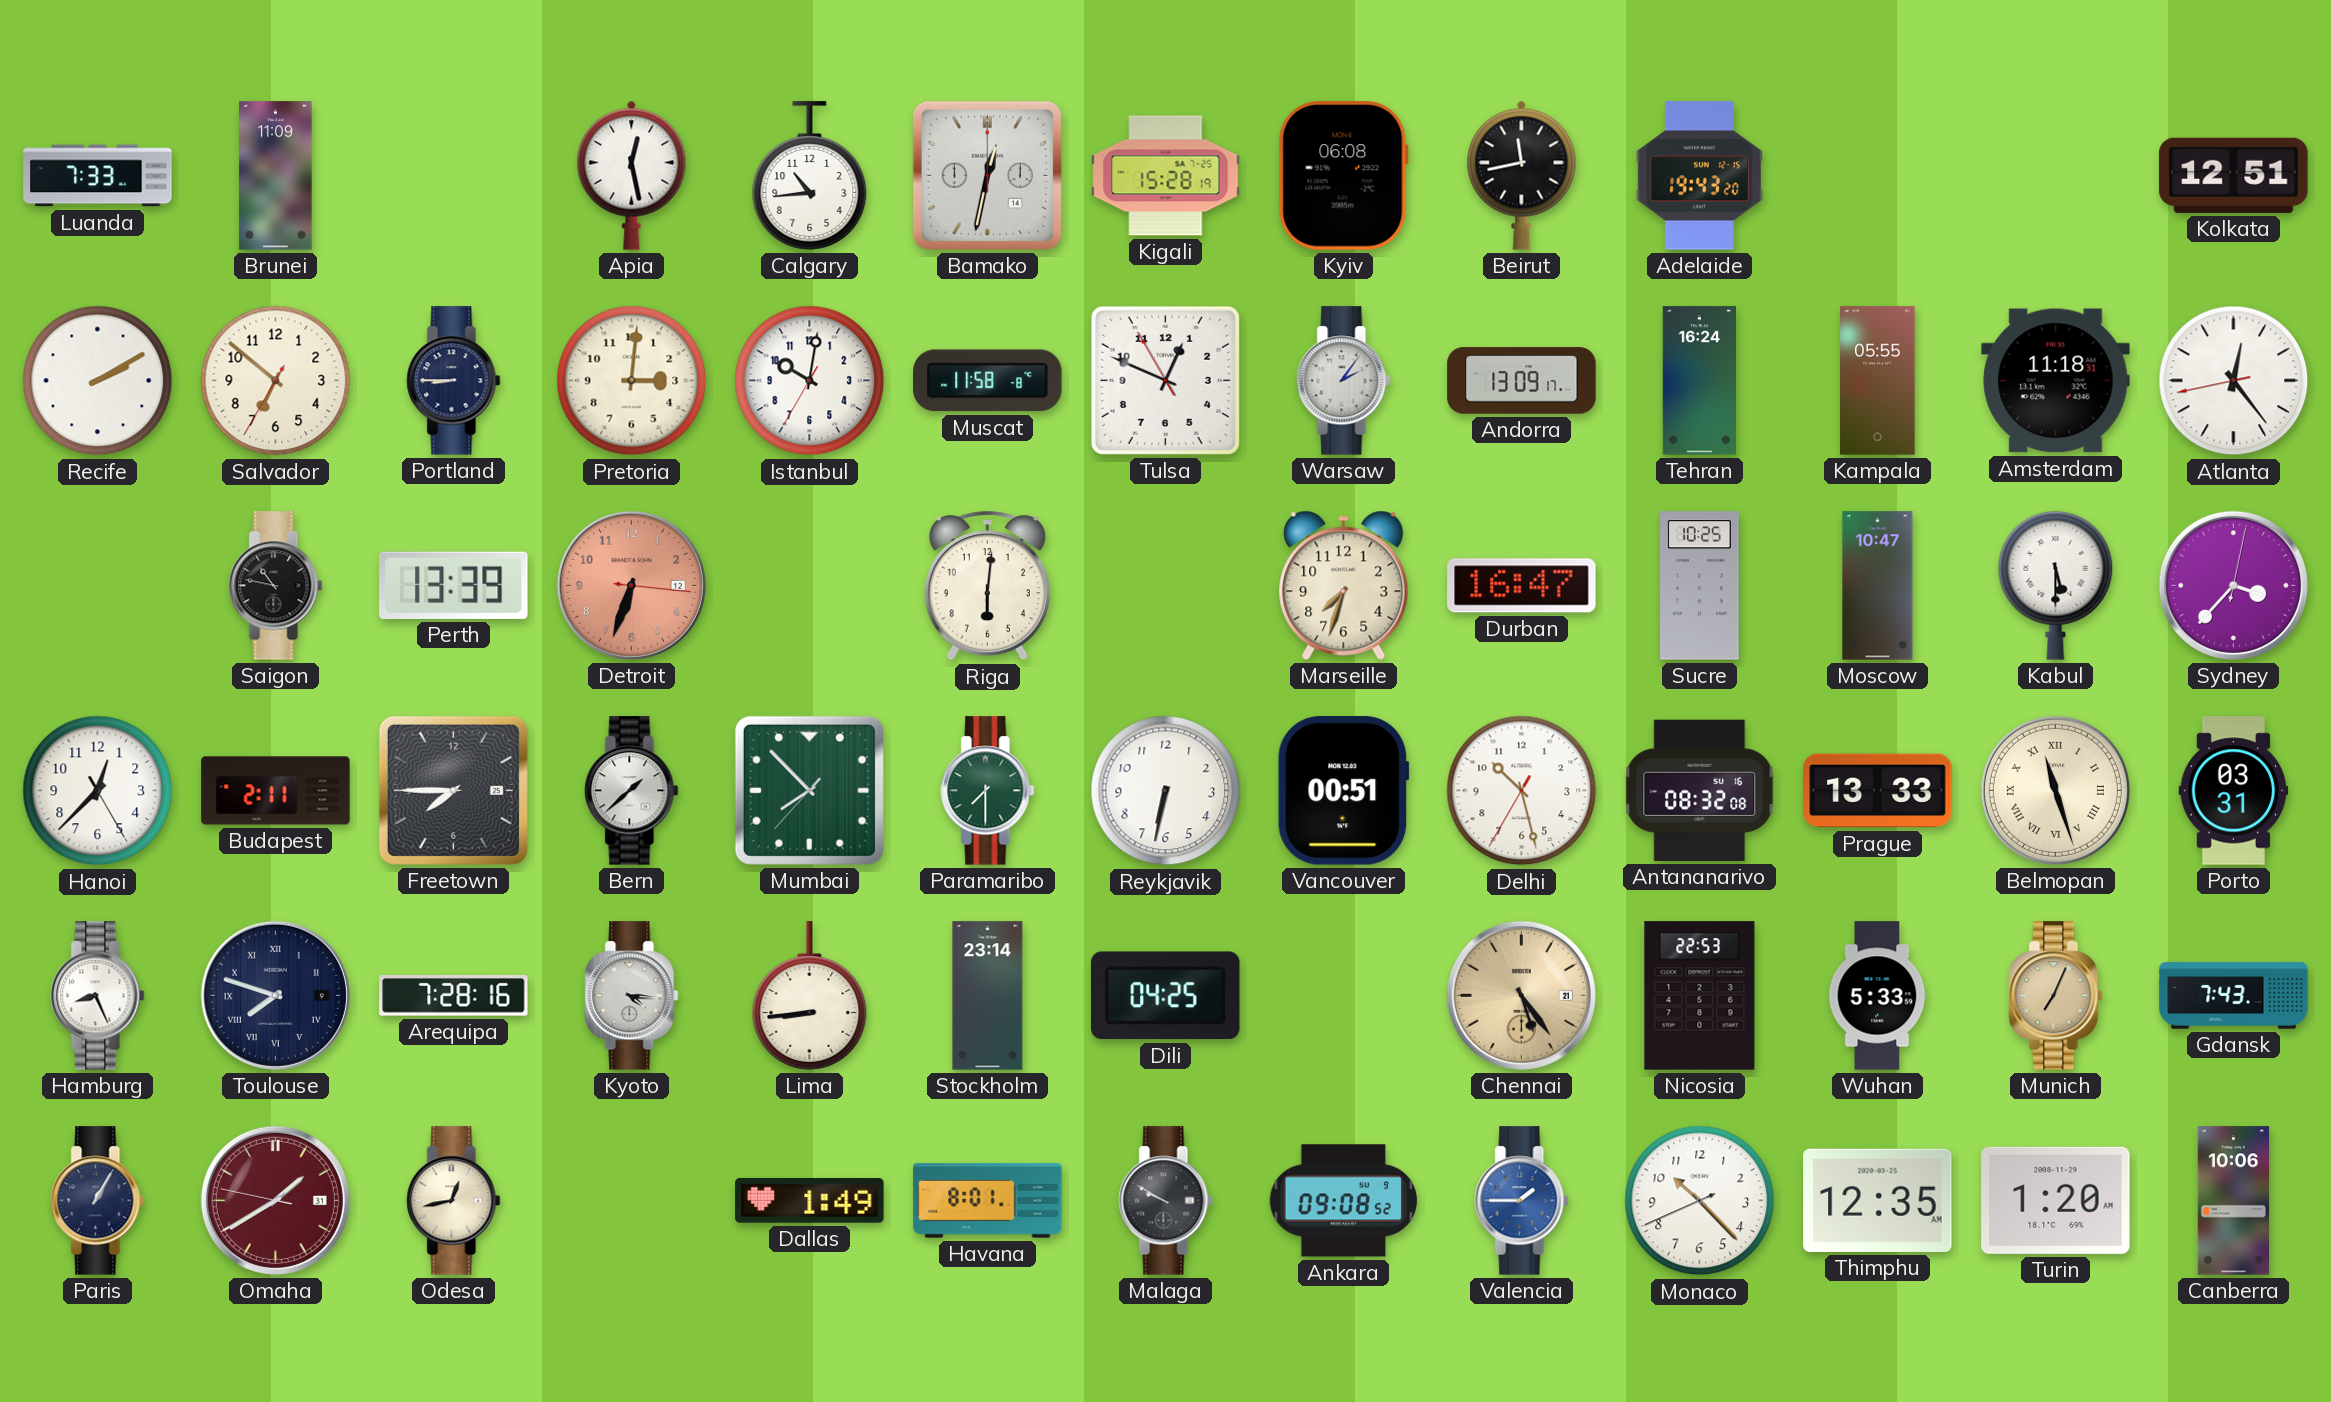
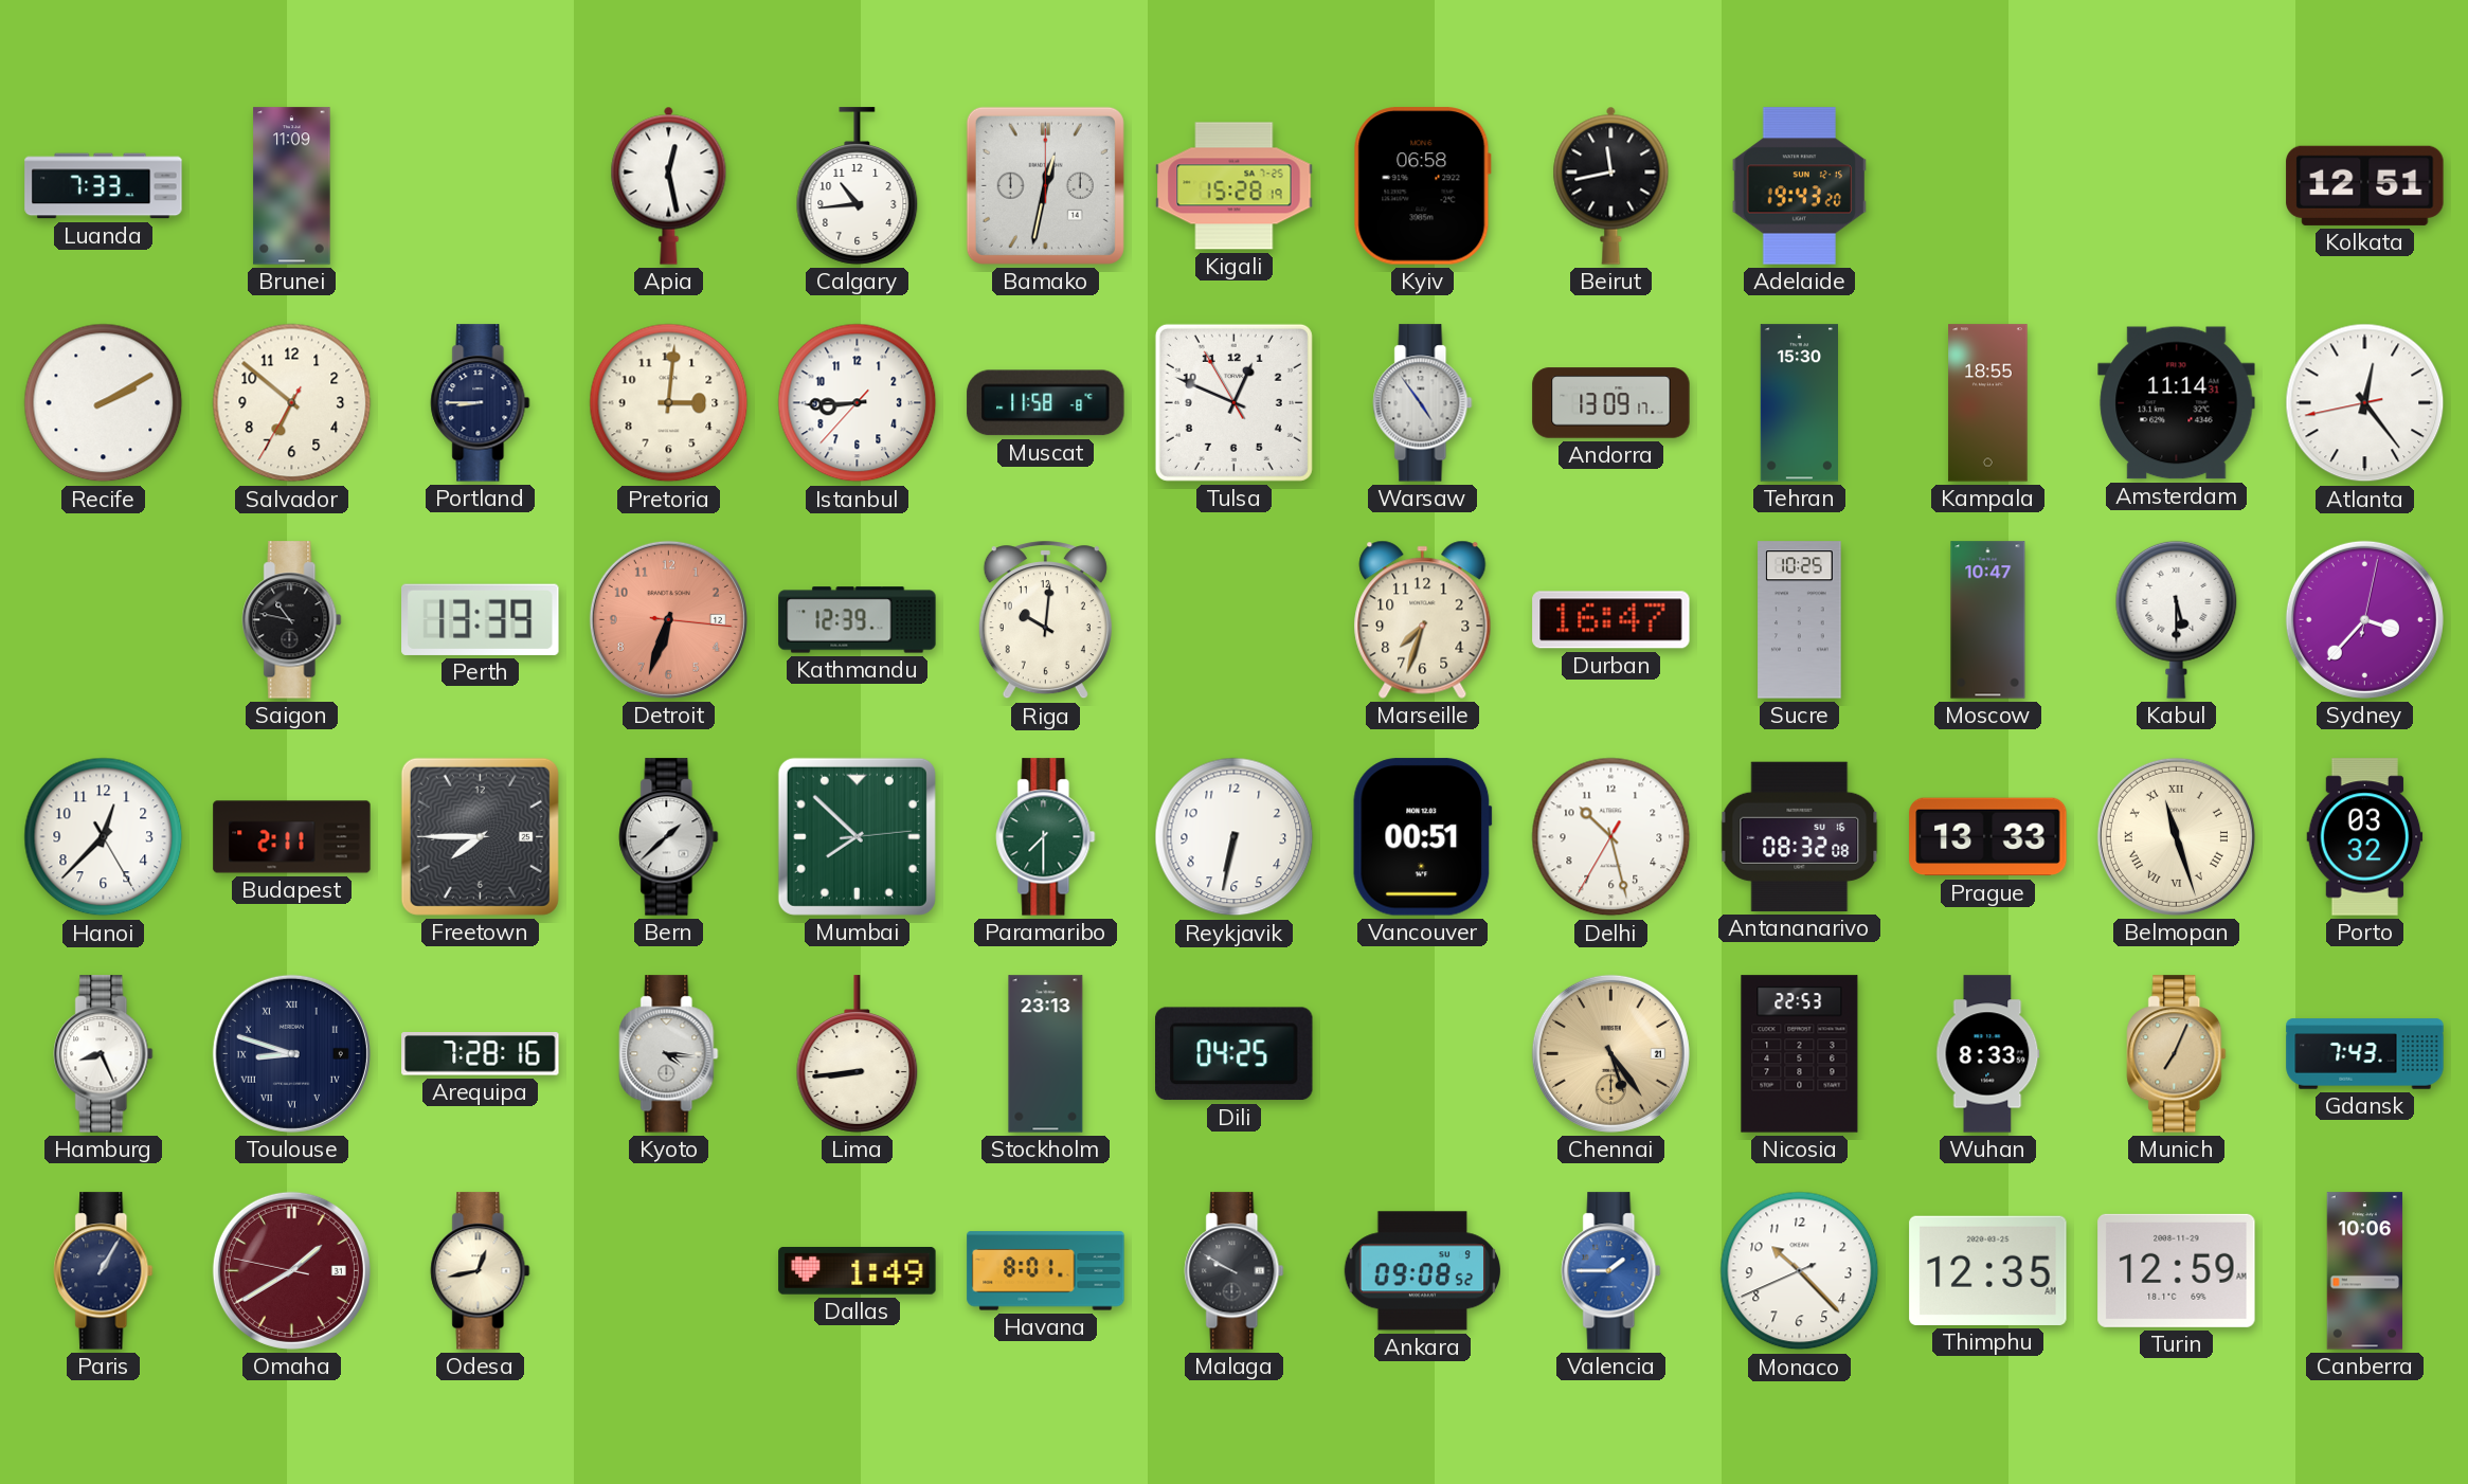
Kyiv: 06:08 -> 06:58 (1422, 186)
Istanbul: 10:01 -> 8:44 (858, 403)
Warsaw: 2:06 -> 4:54 (1423, 403)
Tehran: 16:24 -> 15:30 (1800, 403)
Kampala: 05:55 -> 18:55 (1988, 403)
Amsterdam: 11:18 -> 11:14 (2177, 403)
Kathmandu: none -> 12:39 (858, 620)
Riga: 6:01 -> 10:01 (1045, 620)
Mumbai: 7:52:37 -> 7:52:14 (857, 836)
Porto: 03:31 -> 03:32 (2365, 837)
Toulouse: 7:48 -> 8:48 (291, 1053)
Stockholm: 23:14 -> 23:13 (1046, 1054)
Wuhan: 5:33 -> 8:33 (1988, 1054)
Turin: 1:20 -> 12:59 (2177, 1270)
